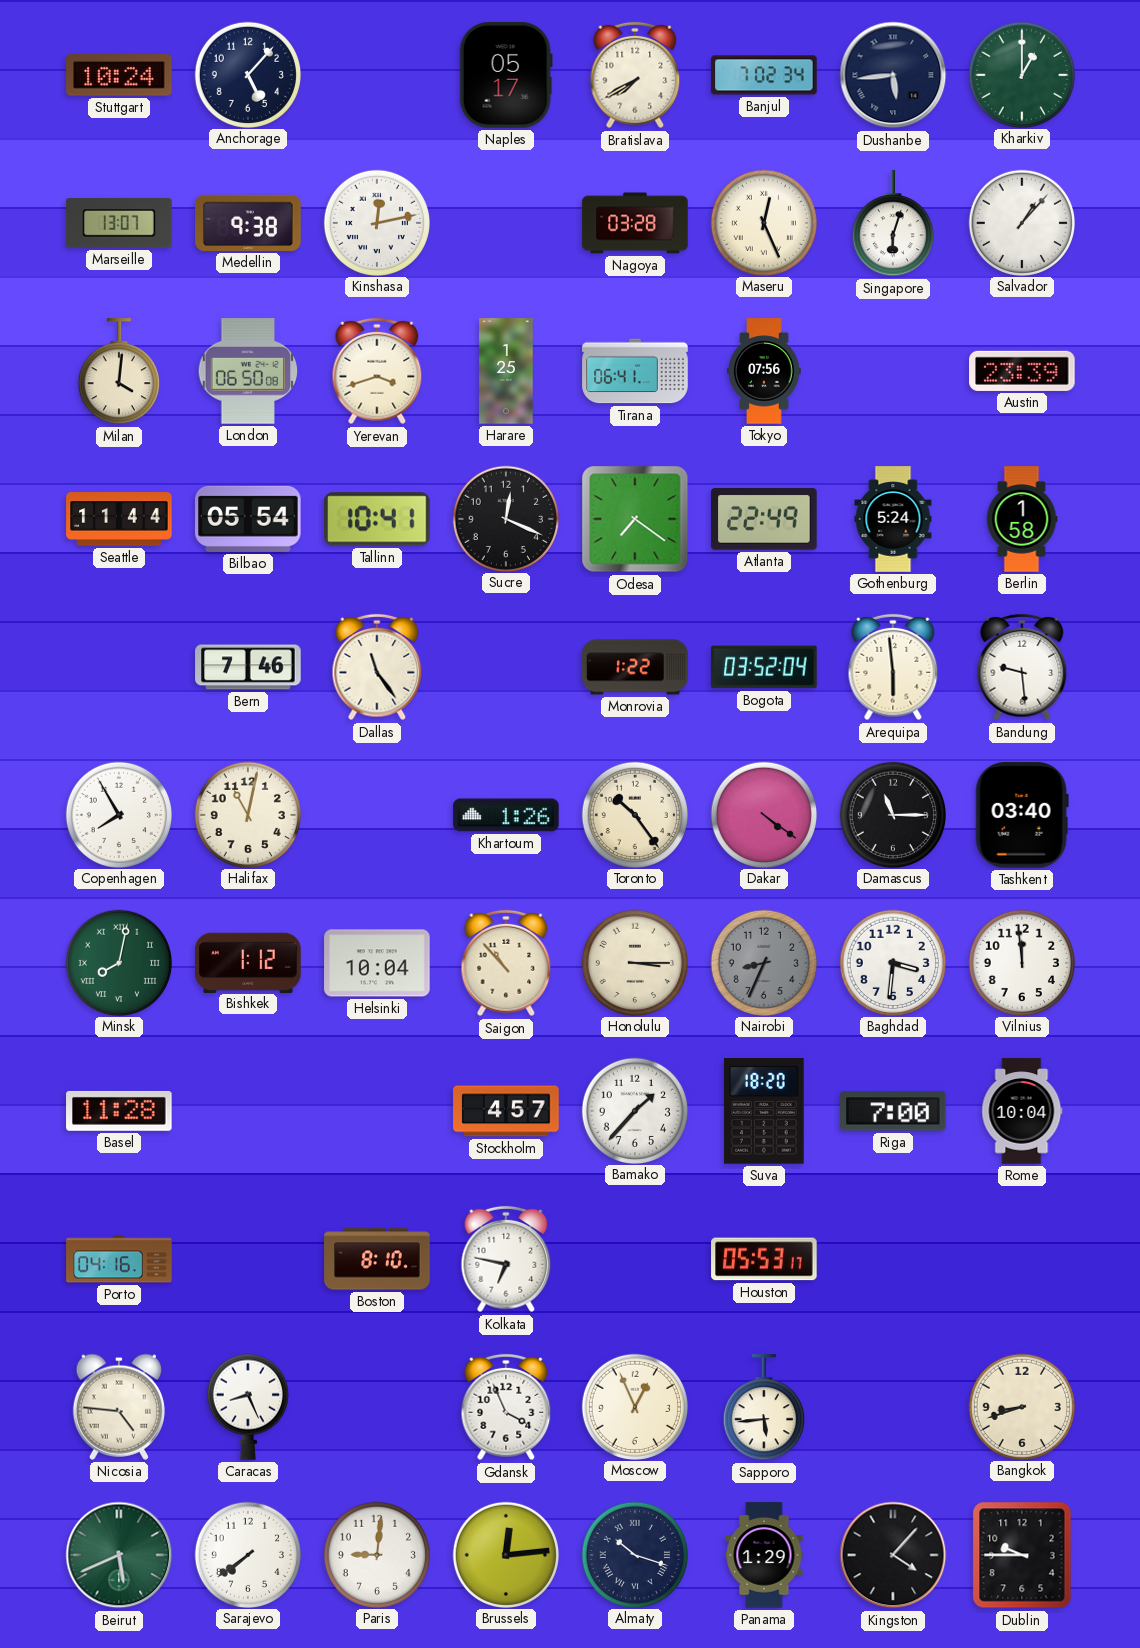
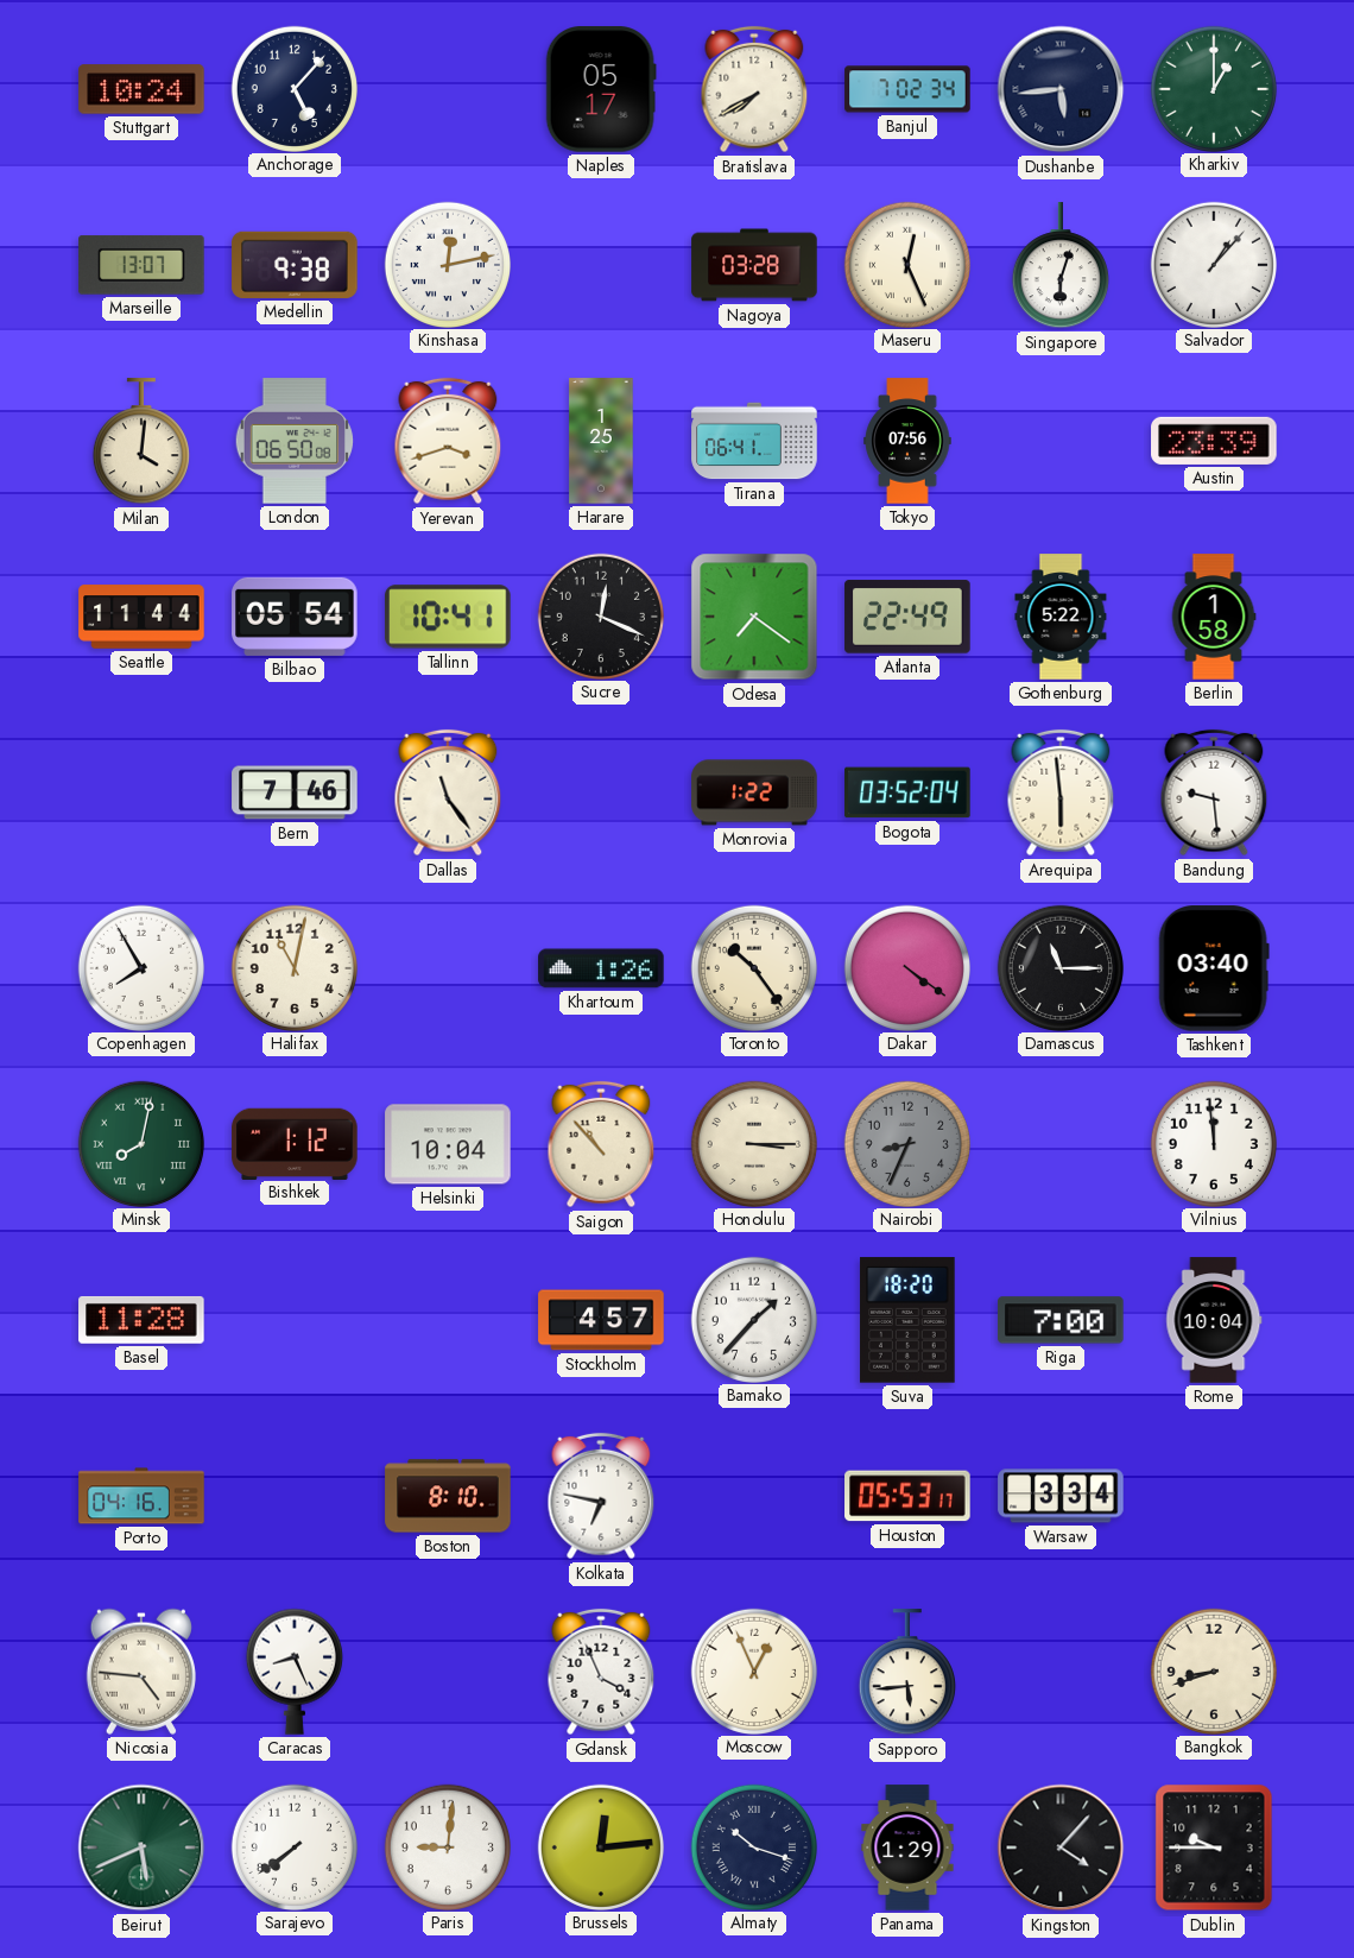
Gothenburg: 5:24 -> 5:22 (1061, 617)
Baghdad: 3:31 -> none (892, 962)
Warsaw: none -> 3:34 (1061, 1496)
